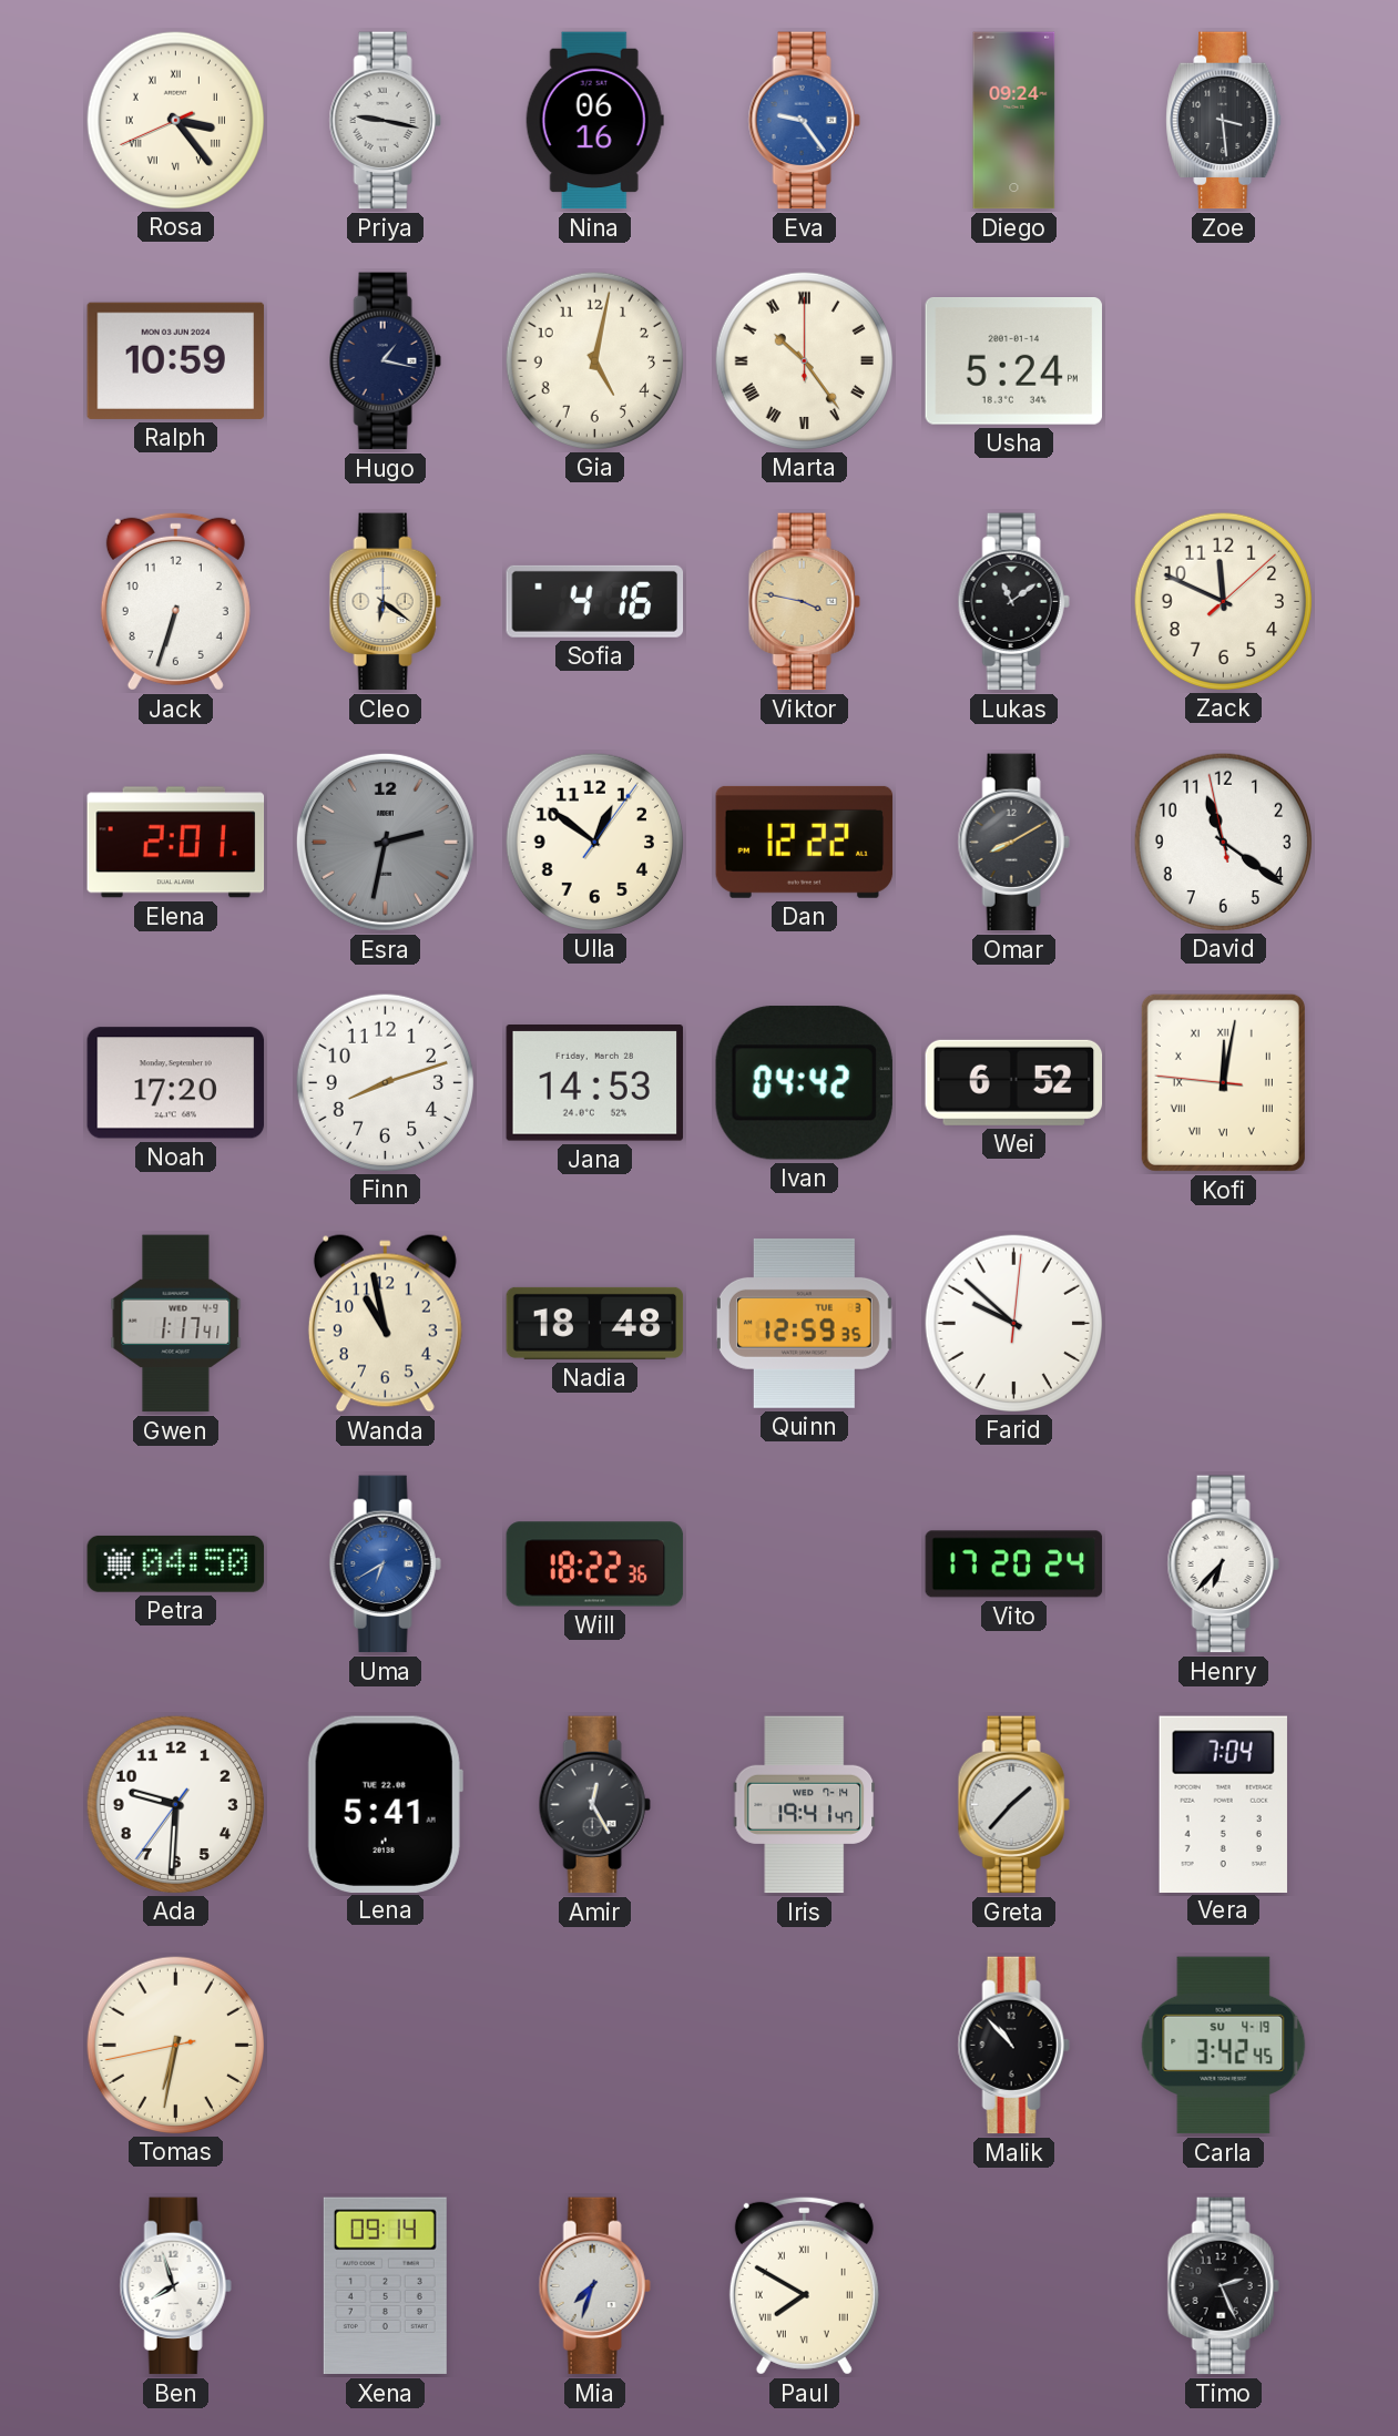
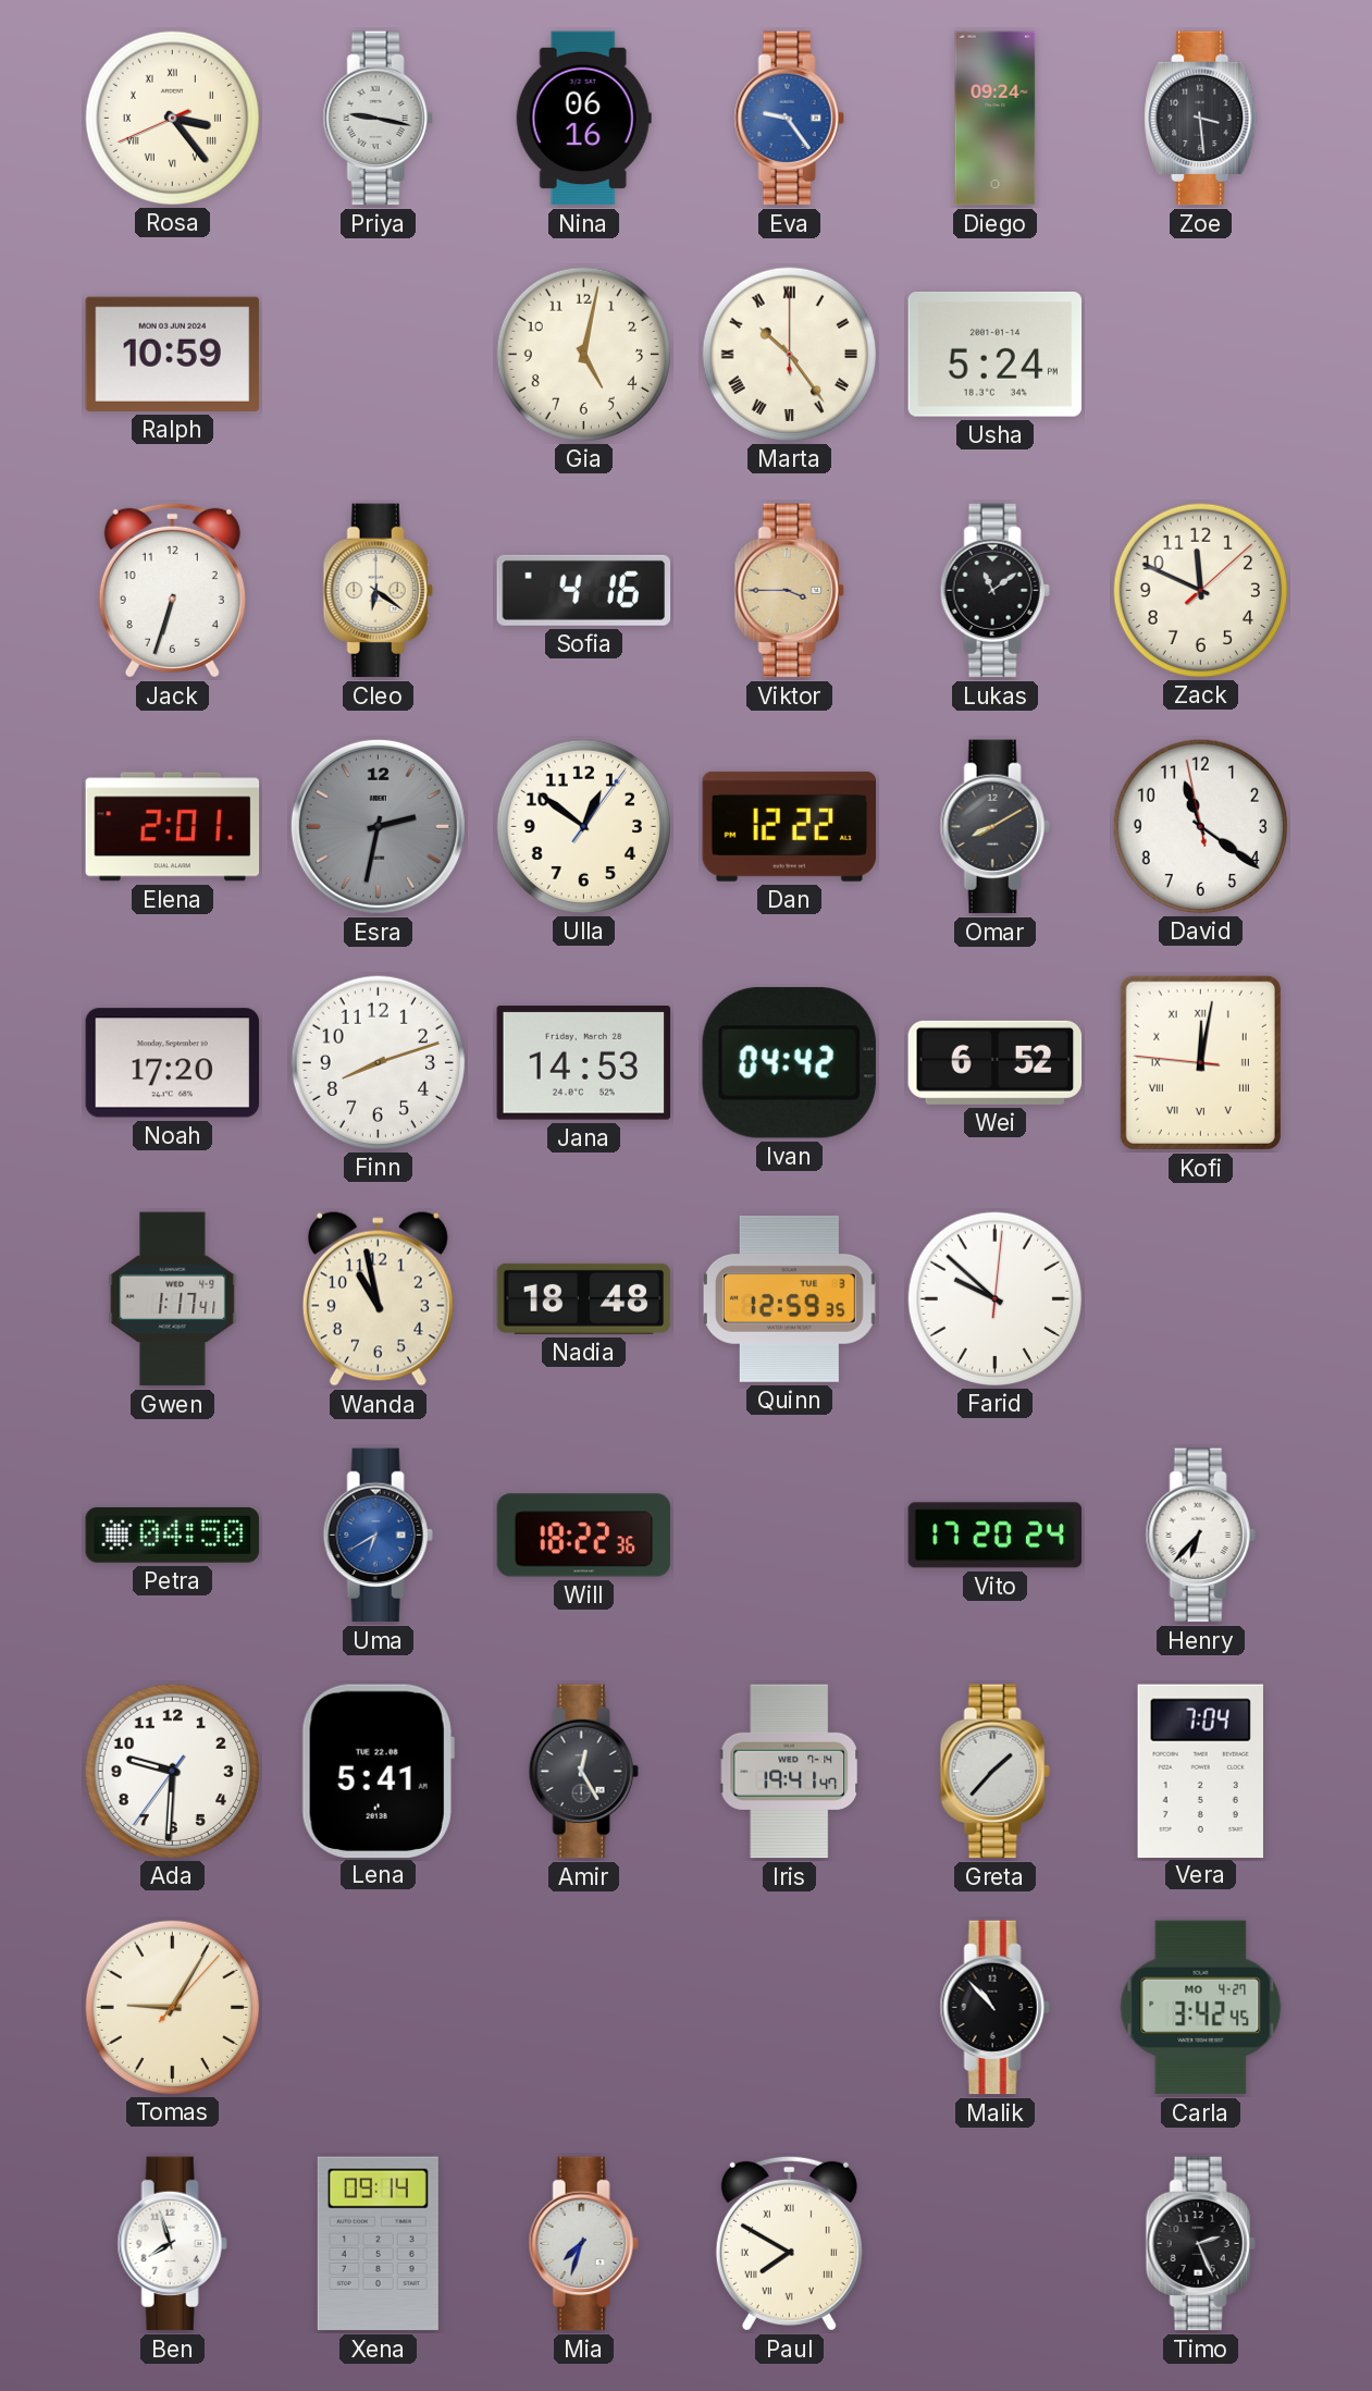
Hugo: 1:17 -> none (385, 361)
Viktor: 3:47 -> 3:45 (789, 591)
Tomas: 6:31 -> 9:05 (172, 2007)
Carla date: SU 4-19 -> MO 4-27 (1201, 2008)
